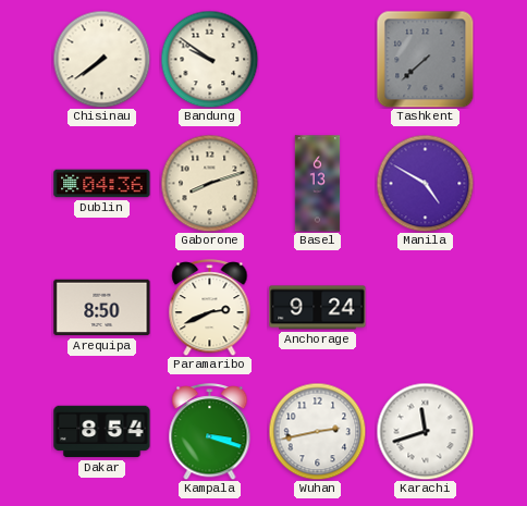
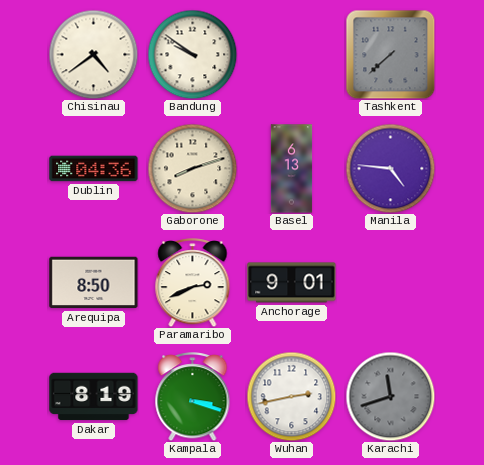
Chisinau: 7:39 -> 4:39 (93, 54)
Manila: 4:50 -> 4:46 (390, 168)
Anchorage: 9:24 -> 9:01 (292, 283)
Dakar: 8:54 -> 8:19 (94, 397)
Karachi dial: white -> grey (390, 396)
